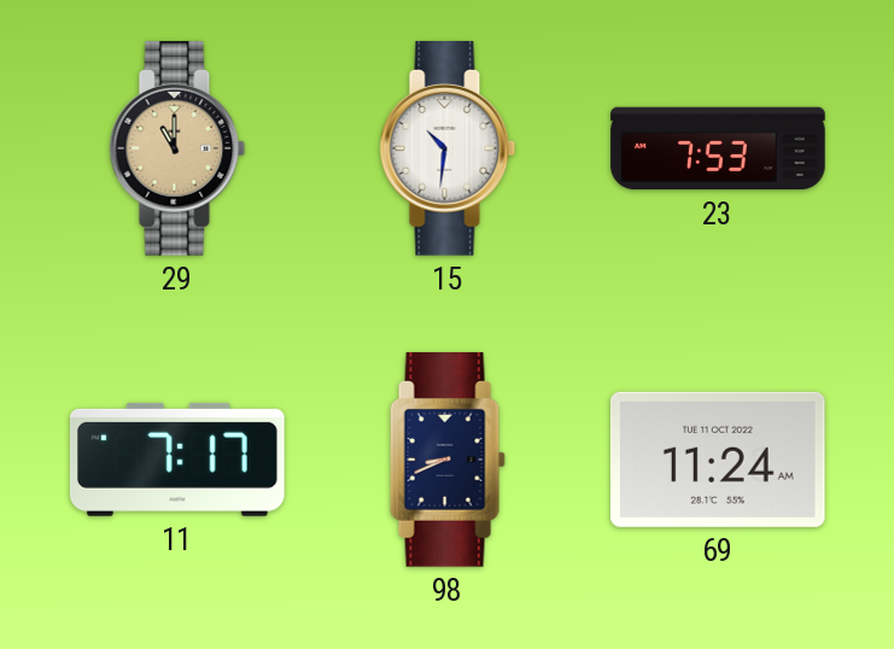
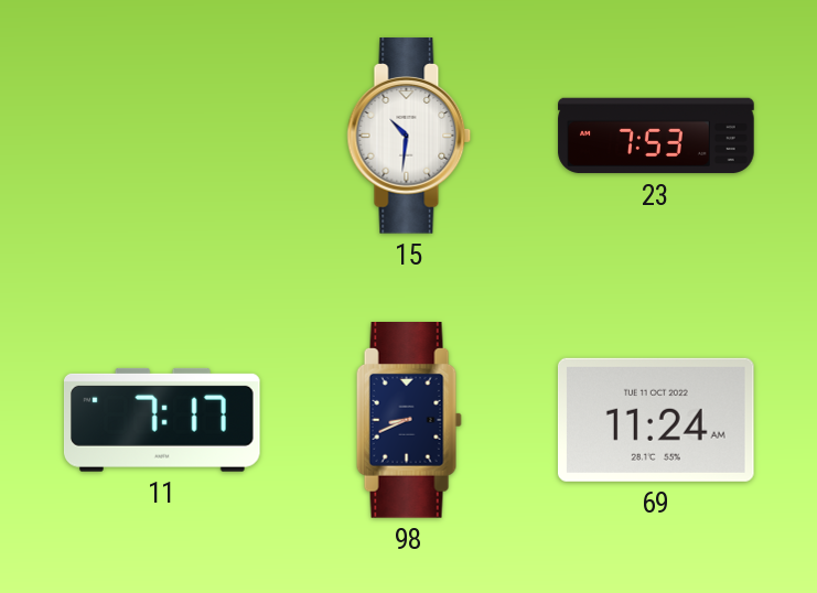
29: 11:00 -> none (177, 150)
